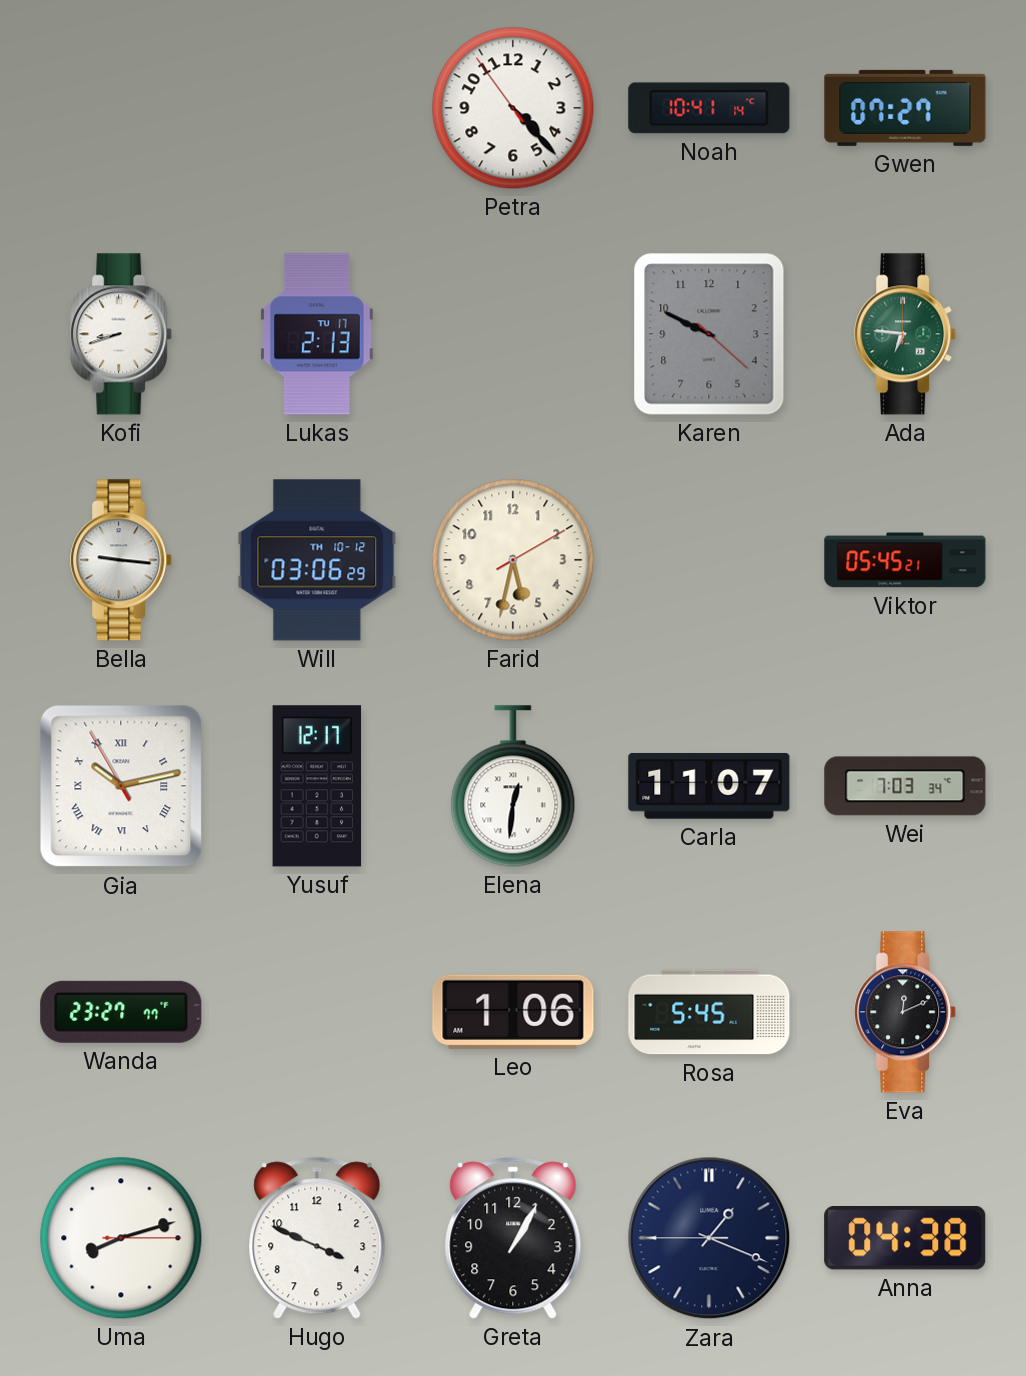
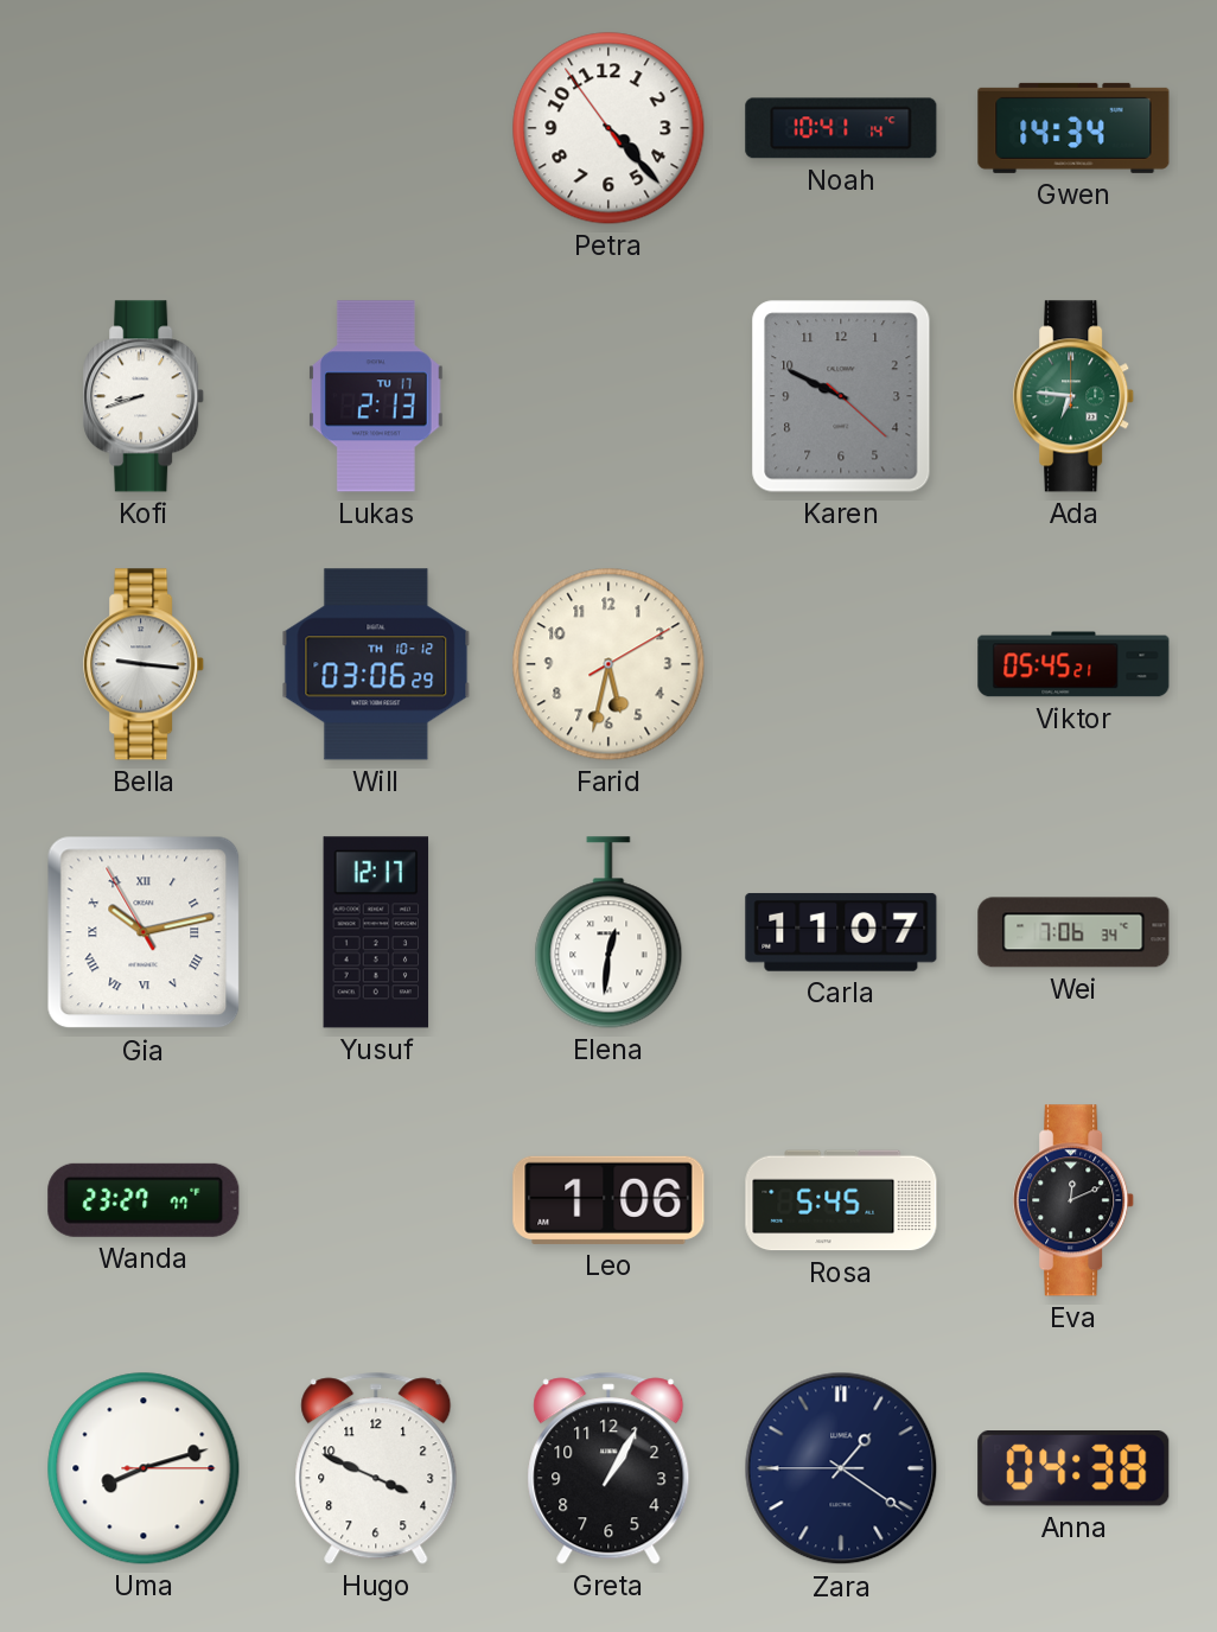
Gwen: 07:27 -> 14:34 (1073, 128)
Wei: 7:03 -> 7:06 (1073, 932)
Zara: 1:18 -> 1:20 (841, 1468)
